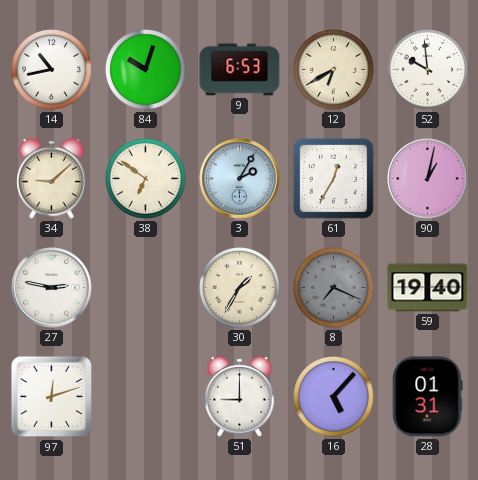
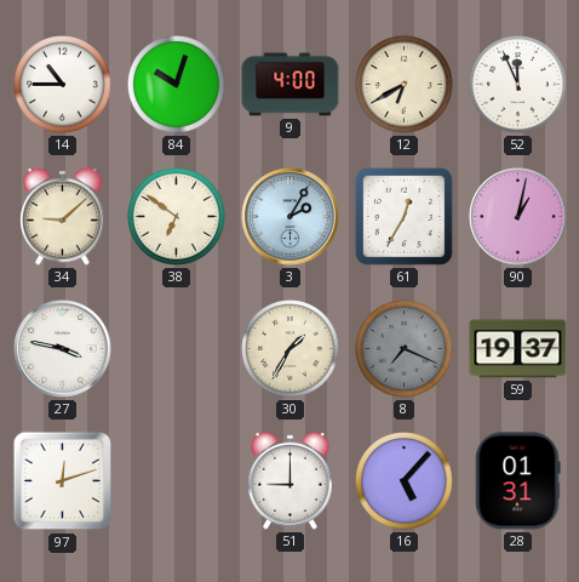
14: 10:43 -> 10:45 (63, 85)
9: 6:53 -> 4:00 (291, 85)
52: 9:59 -> 11:56 (518, 85)
27: 2:47 -> 3:47 (63, 349)
59: 19:40 -> 19:37 (518, 349)
